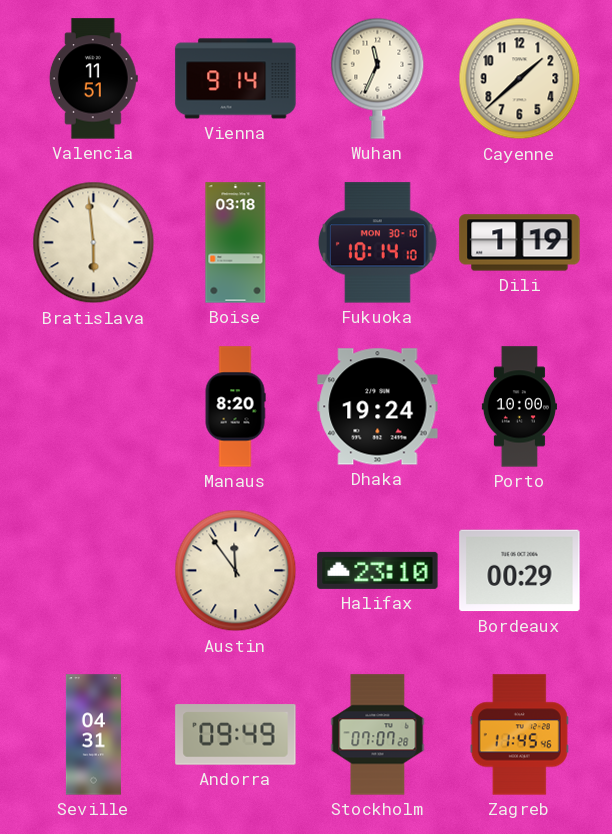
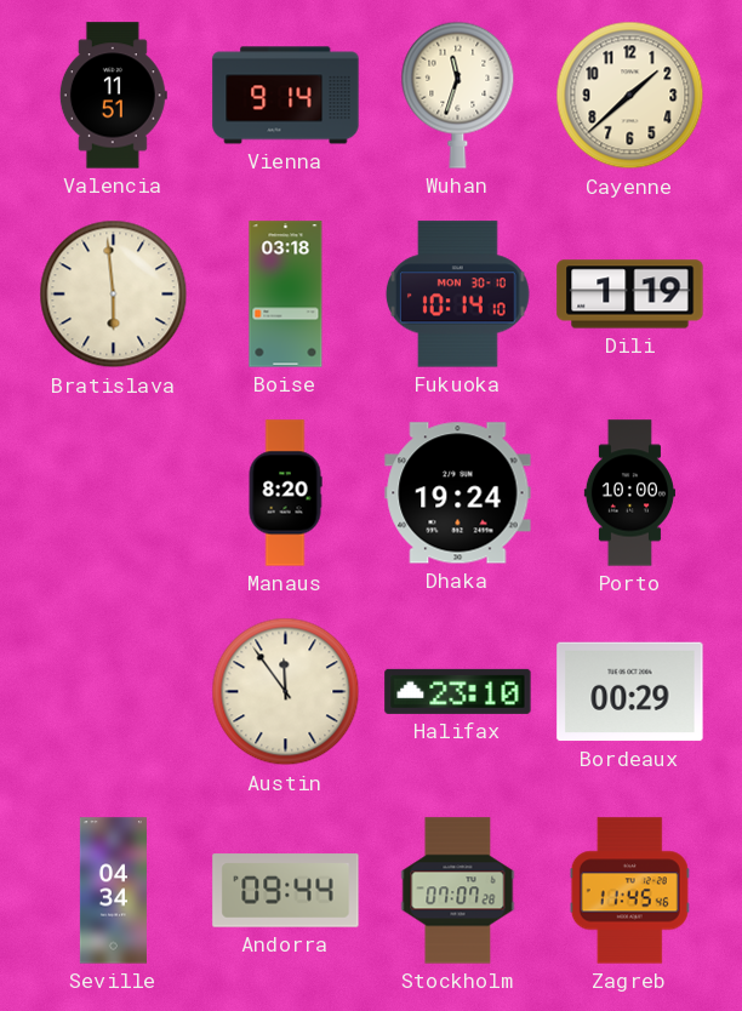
Wuhan: 11:34 -> 11:33 (458, 95)
Seville: 04:31 -> 04:34 (113, 891)
Andorra: 09:49 -> 09:44 (286, 891)
